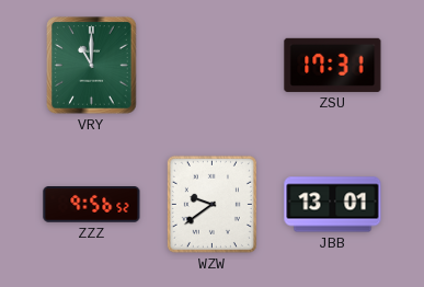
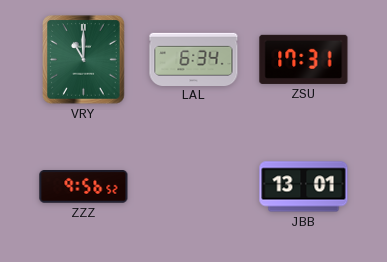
LAL: none -> 6:34 (194, 59)
WZW: 9:39 -> none (211, 204)
